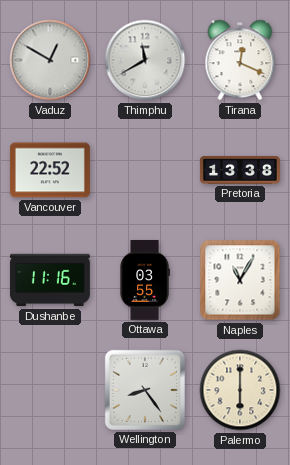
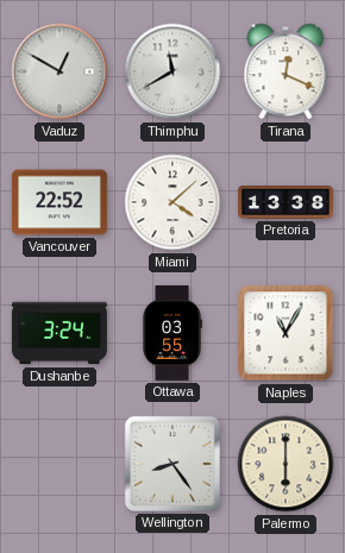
Miami: none -> 4:08 (172, 202)
Dushanbe: 11:16 -> 3:24 (59, 333)
